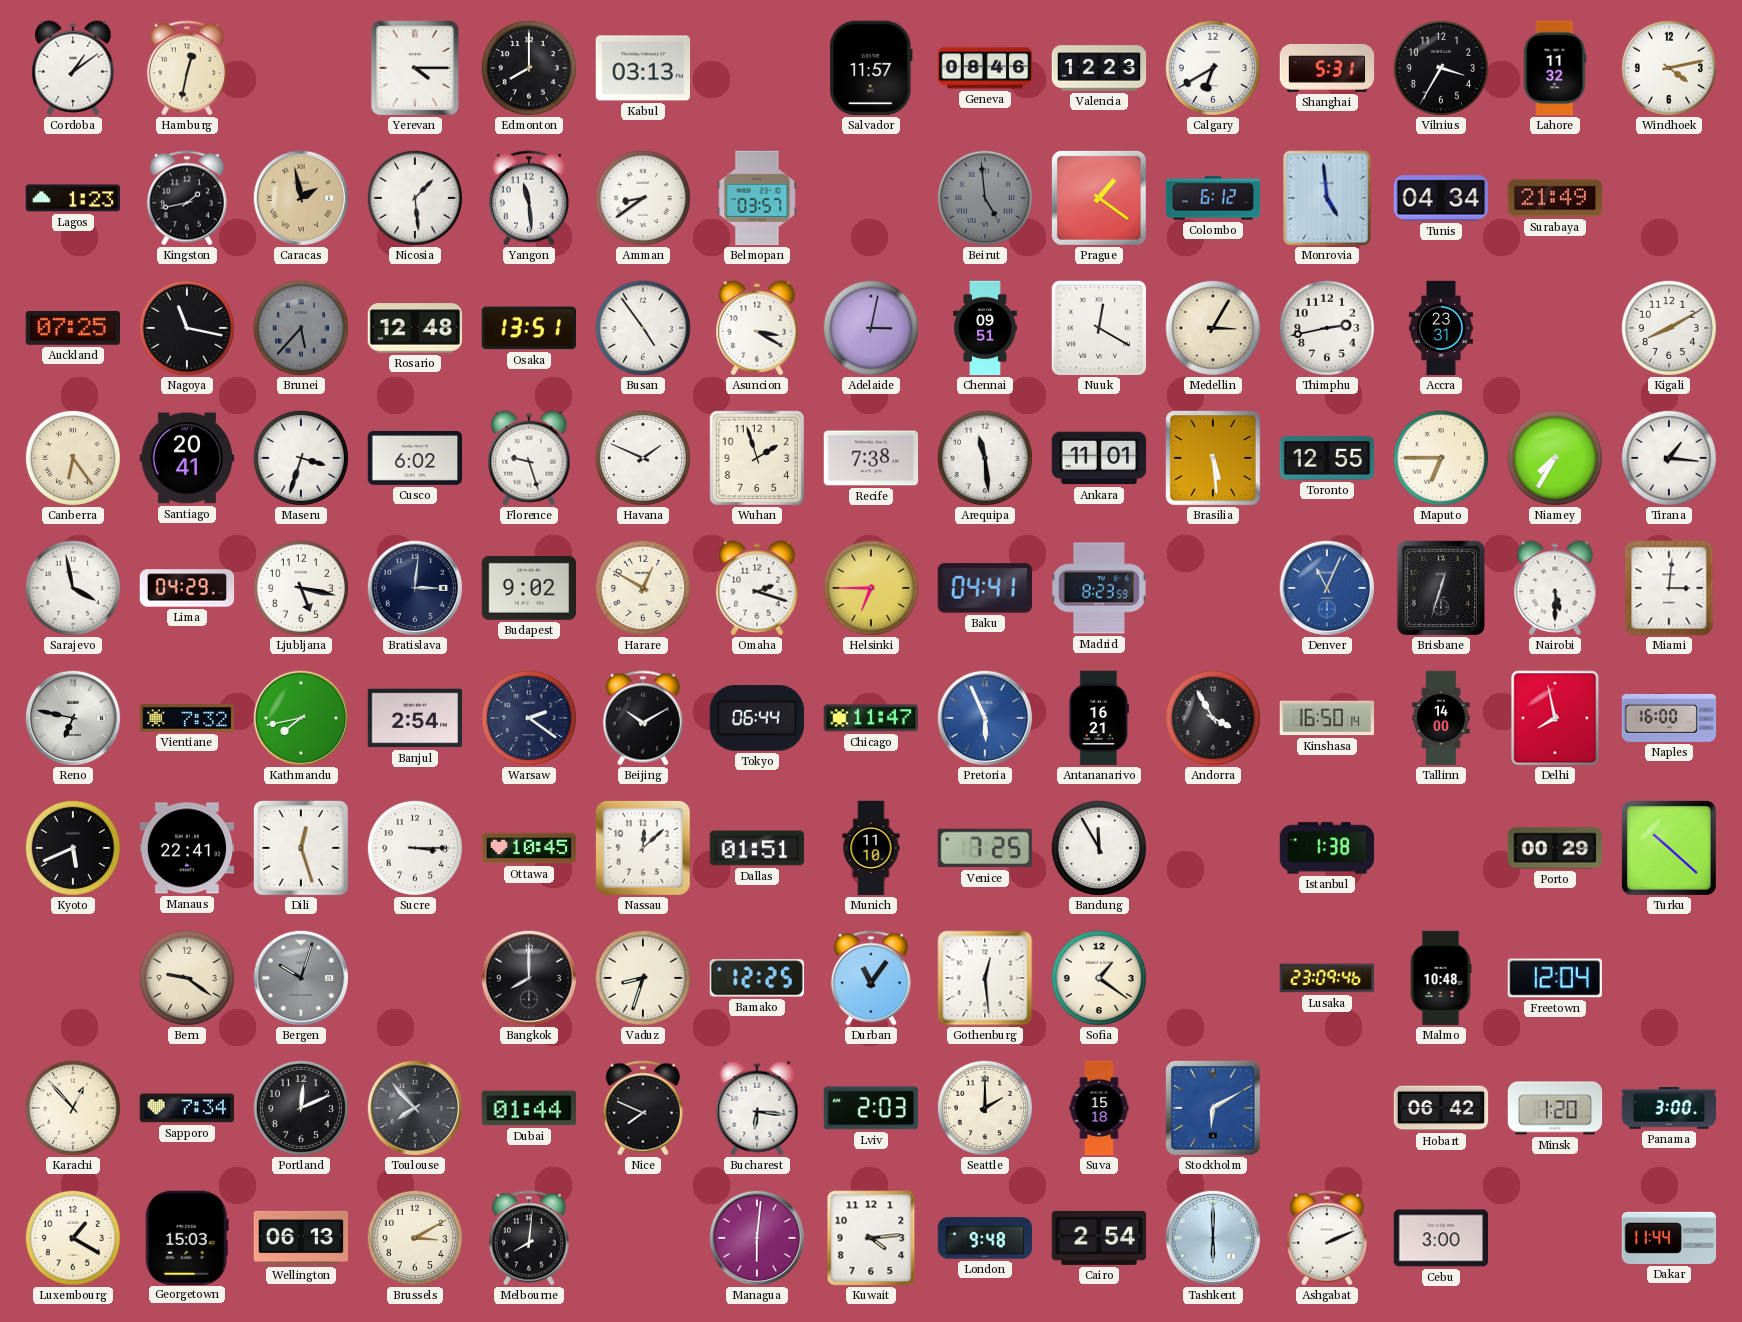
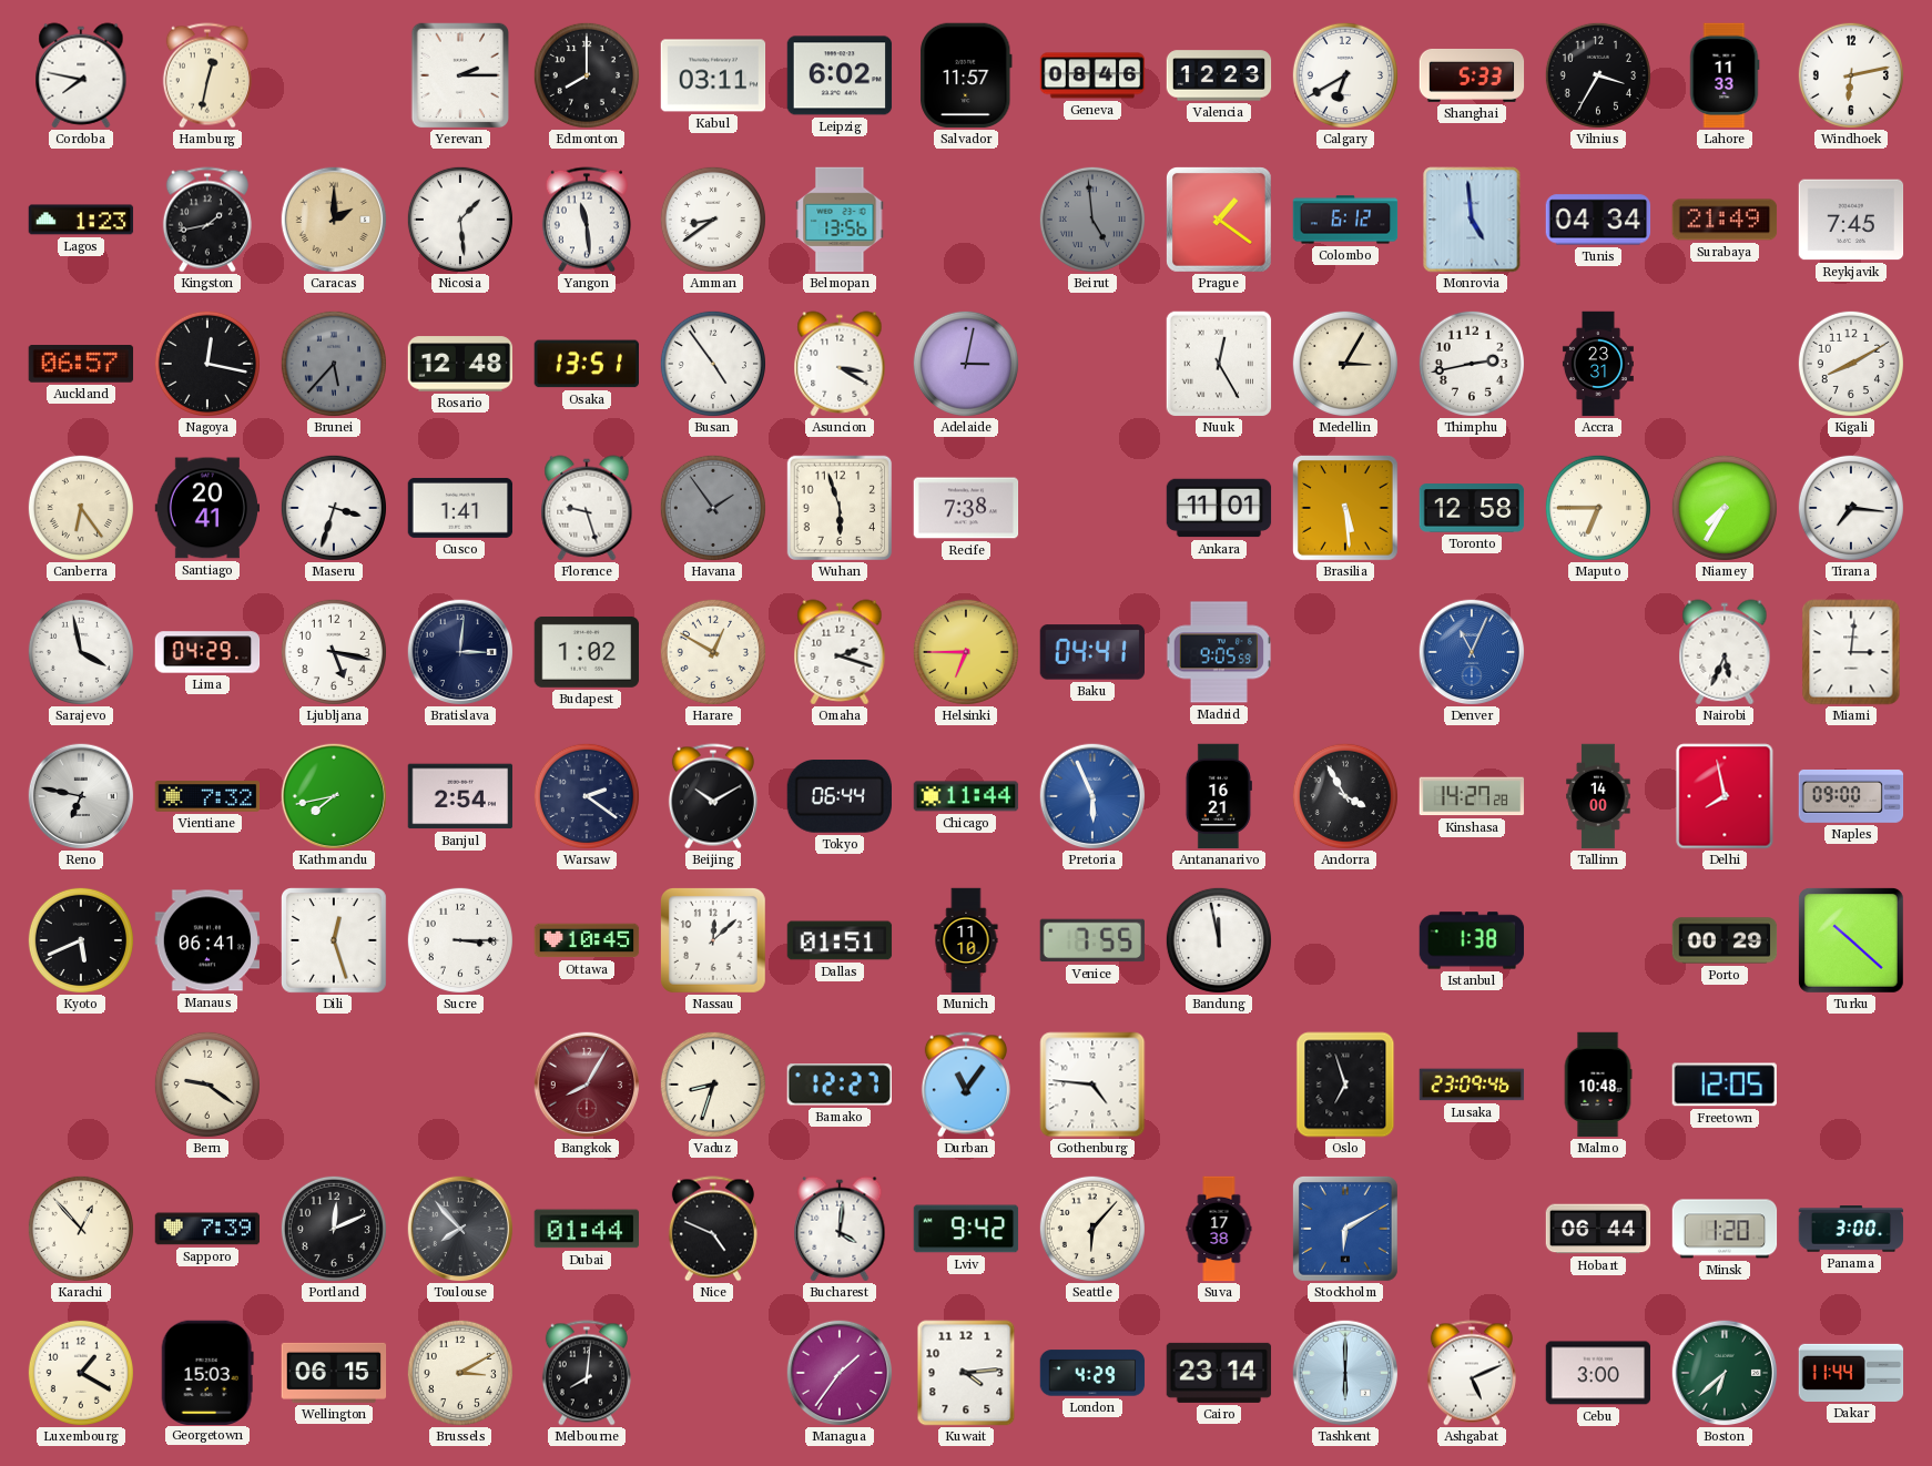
Cordoba: 1:09 -> 7:47 (81, 75)
Yerevan: 4:15 -> 2:15 (459, 74)
Kabul: 03:13 -> 03:11 (713, 75)
Leipzig: none -> 6:02 (840, 75)
Shanghai: 5:31 -> 5:33 (1472, 75)
Lahore: 11:32 -> 11:33 (1725, 75)
Windhoek: 4:13 -> 6:13 (1851, 75)
Caracas: 1:58 -> 2:00 (334, 220)
Belmopan: 03:57 -> 13:56 (840, 220)
Reykjavik: none -> 7:45 (1851, 220)
Auckland: 07:25 -> 06:57 (81, 365)
Nagoya: 11:17 -> 12:17 (207, 364)
Chennai: 09:51 -> none (986, 328)
Nuuk: 12:20 -> 12:25 (1219, 364)
Cusco: 6:02 -> 1:41 (460, 508)
Havana: 1:49 -> 1:54 (713, 508)
Havana dial: white -> grey (713, 508)
Wuhan: 1:57 -> 5:57 (840, 508)
Arequipa: 11:29 -> none (985, 458)
Toronto: 12:55 -> 12:58 (1472, 508)
Tirana: 1:16 -> 7:16 (1851, 508)
Budapest: 9:02 -> 1:02 (587, 652)
Madrid: 8:23 -> 9:05 (1218, 652)
Brisbane: 12:33 -> none (1440, 587)
Nairobi: 5:30 -> 5:34 (1725, 652)
Chicago: 11:47 -> 11:44 (966, 796)
Kinshasa: 16:50 -> 14:27 (1472, 796)
Naples: 16:00 -> 09:00 (1851, 796)
Manaus: 22:41 -> 06:41 (207, 940)
Venice: 7:25 -> 7:55 (1091, 940)
Bandung: 11:55 -> 11:58 (1219, 940)
Bergen: 10:03 -> none (301, 978)
Bangkok: 8:00 -> 8:05 (587, 1085)
Bangkok dial: black -> burgundy (587, 1085)
Bamako: 12:25 -> 12:27 (840, 1085)
Gothenburg: 12:29 -> 4:46 (1092, 1085)
Sofia: 1:21 -> none (1099, 978)
Oslo: none -> 6:57 (1345, 1085)
Freetown: 12:04 -> 12:05 (1725, 1085)
Sapporo: 7:34 -> 7:39 (207, 1229)
Nice: 7:49 -> 4:49 (713, 1229)
Bucharest: 6:16 -> 4:01 (840, 1229)
Lviv: 2:03 -> 9:42 (966, 1229)
Seattle: 2:00 -> 6:07 (1092, 1229)
Suva: 15:18 -> 17:38 (1219, 1229)
Hobart: 06:42 -> 06:44 (1598, 1229)
Wellington: 06:13 -> 06:15 (334, 1373)
Managua: 6:01 -> 1:36 (840, 1373)
London: 9:48 -> 4:29 (1092, 1373)
Cairo: 2:54 -> 23:14 (1219, 1373)
Ashgabat: 2:11 -> 5:11 (1472, 1373)
Boston: none -> 6:38 (1725, 1373)
